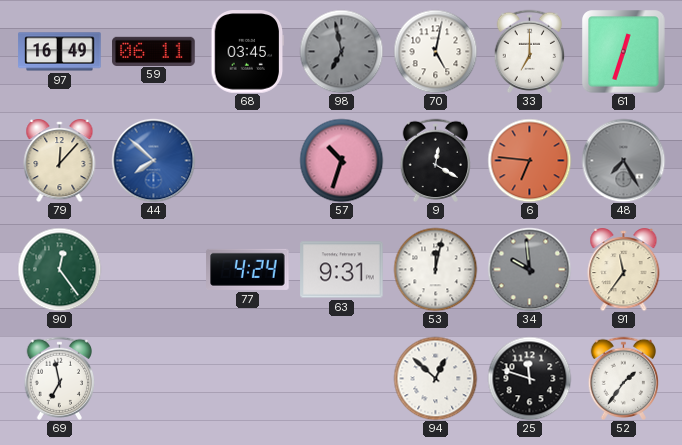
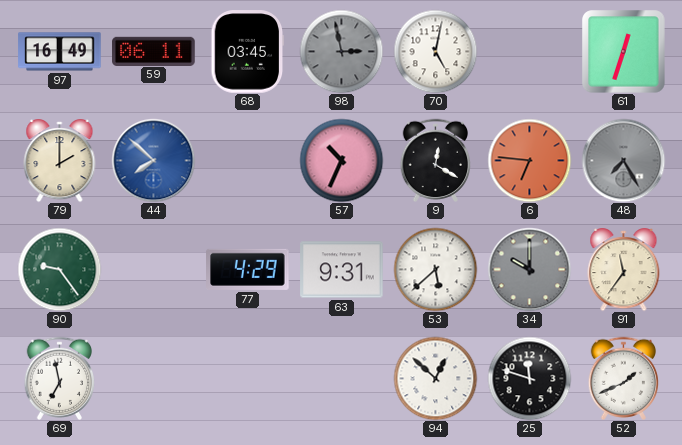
98: 6:58 -> 2:58 (341, 51)
33: 7:00 -> none (529, 51)
79: 12:07 -> 2:00 (60, 161)
57: 10:33 -> 10:34 (341, 160)
90: 12:24 -> 9:24 (59, 269)
77: 4:24 -> 4:29 (248, 269)
53: 12:02 -> 5:38 (435, 269)
34: 9:59 -> 10:00 (529, 269)
52: 1:36 -> 1:41 (623, 378)
